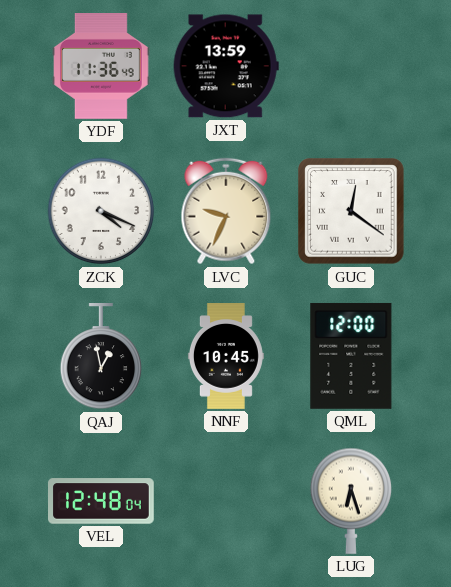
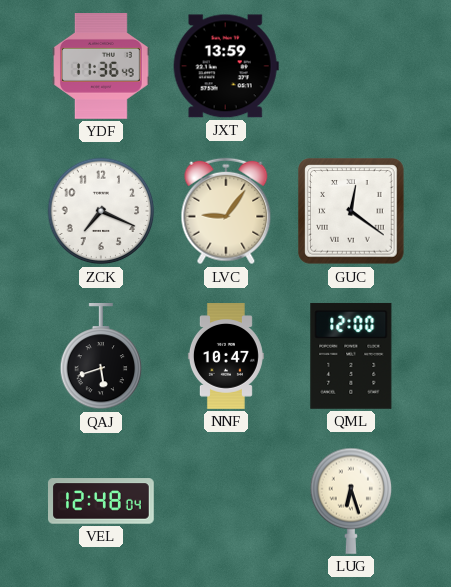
ZCK: 4:19 -> 7:19 (101, 211)
LVC: 9:34 -> 9:06 (226, 211)
QAJ: 12:58 -> 5:42 (101, 357)
NNF: 10:45 -> 10:47 (226, 356)
